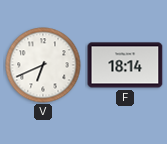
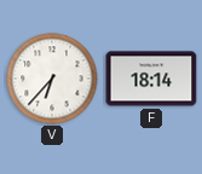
V: 6:41 -> 6:37 (52, 79)
